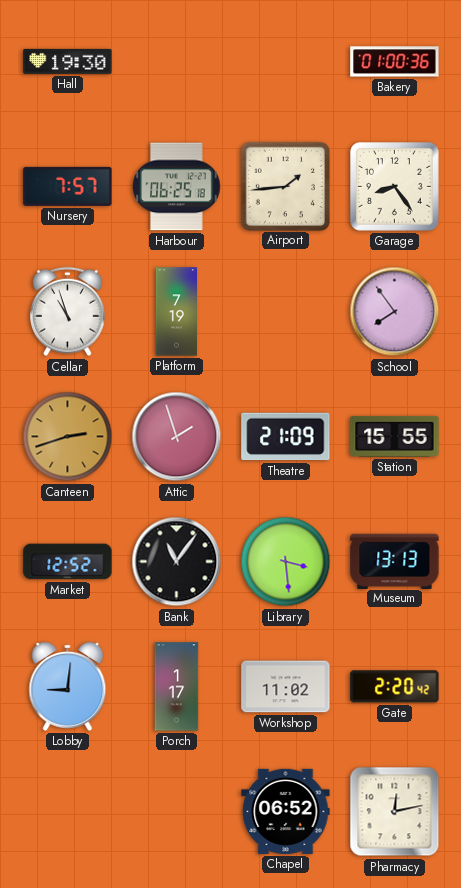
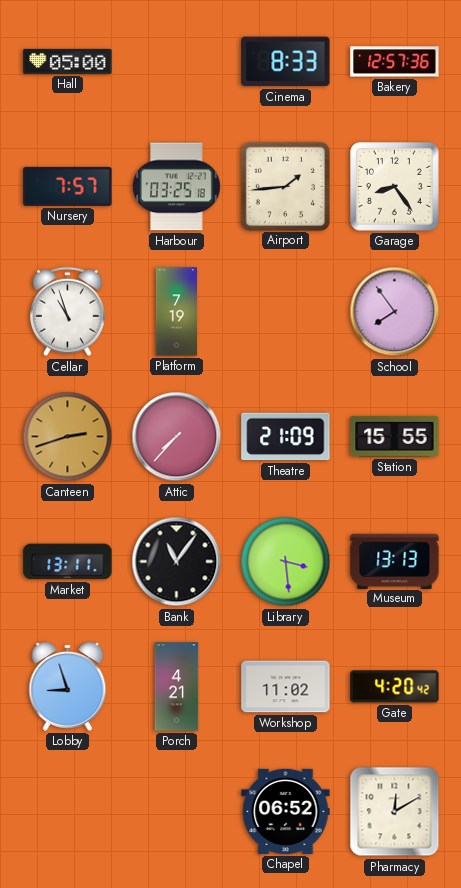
Hall: 19:30 -> 05:00 (68, 61)
Cinema: none -> 8:33 (286, 62)
Bakery: 01:00 -> 12:57 (395, 62)
Harbour: 06:25 -> 03:25 (177, 187)
Attic: 1:57 -> 7:37 (177, 437)
Market: 12:52 -> 13:11 (68, 562)
Lobby: 9:01 -> 8:57 (68, 686)
Porch: 1:17 -> 4:21 (177, 687)
Gate: 2:20 -> 4:20 (395, 687)
Pharmacy: 12:13 -> 12:10 (395, 812)
